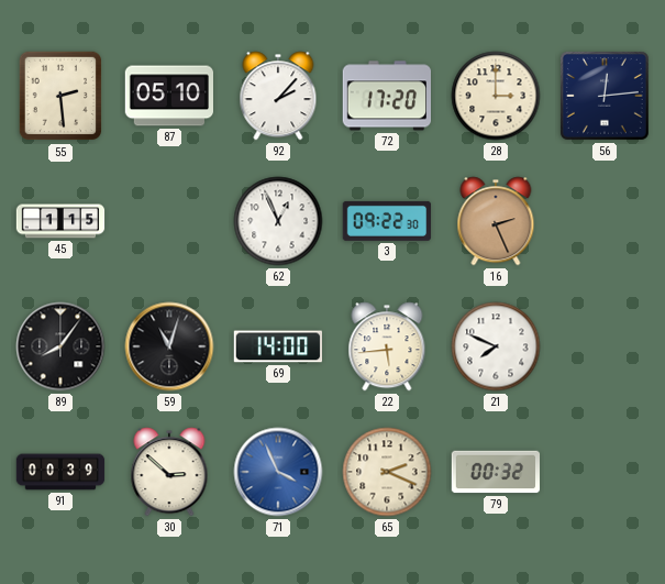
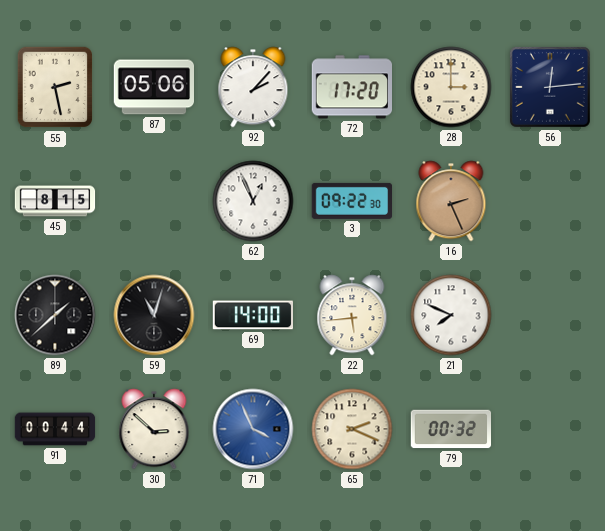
55: 2:29 -> 2:28 (54, 87)
87: 05:10 -> 05:06 (154, 87)
45: 1:15 -> 8:15 (55, 201)
89: 8:06 -> 1:38 (55, 315)
91: 00:39 -> 00:44 (55, 429)
